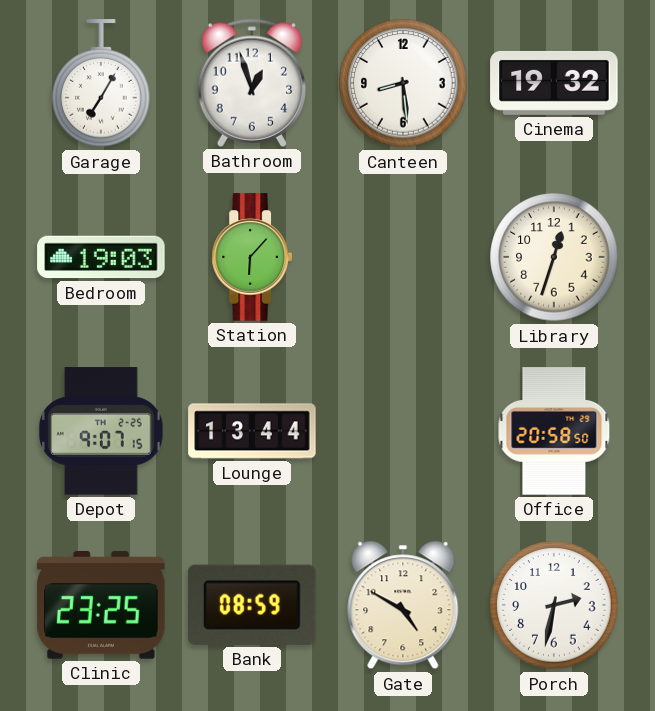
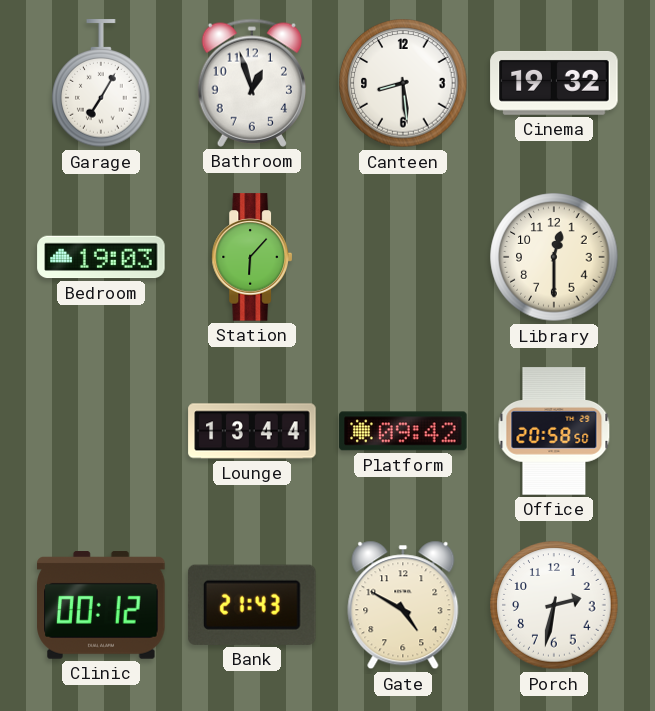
Library: 12:33 -> 12:30 (554, 257)
Depot: 9:07 -> none (101, 431)
Platform: none -> 09:42 (403, 431)
Clinic: 23:25 -> 00:12 (101, 606)
Bank: 08:59 -> 21:43 (252, 605)
